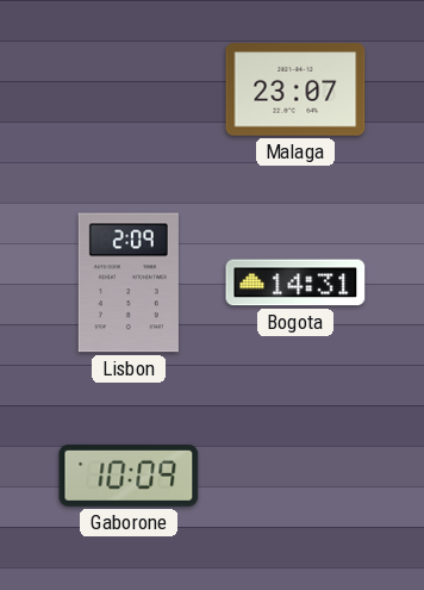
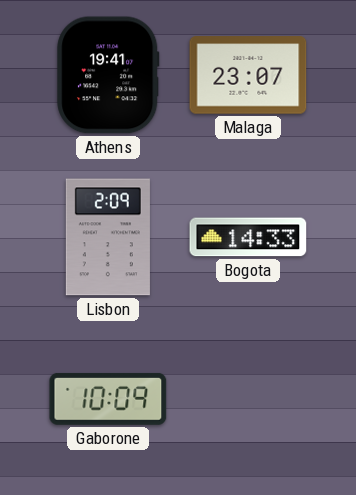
Athens: none -> 19:41 (108, 75)
Bogota: 14:31 -> 14:33 (248, 237)
